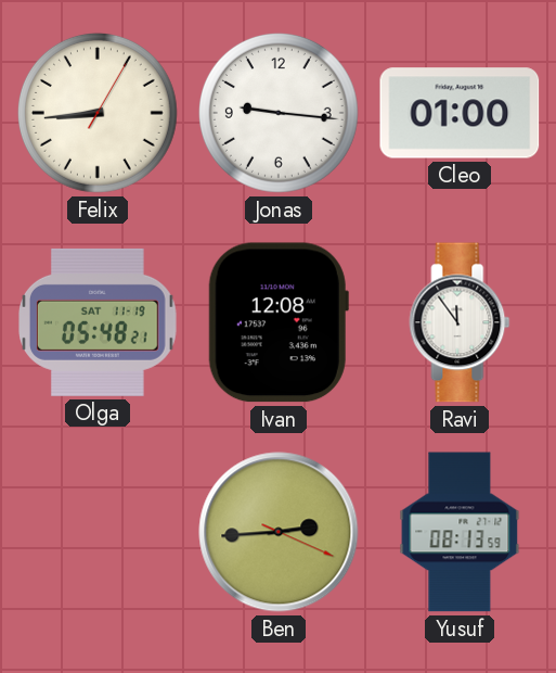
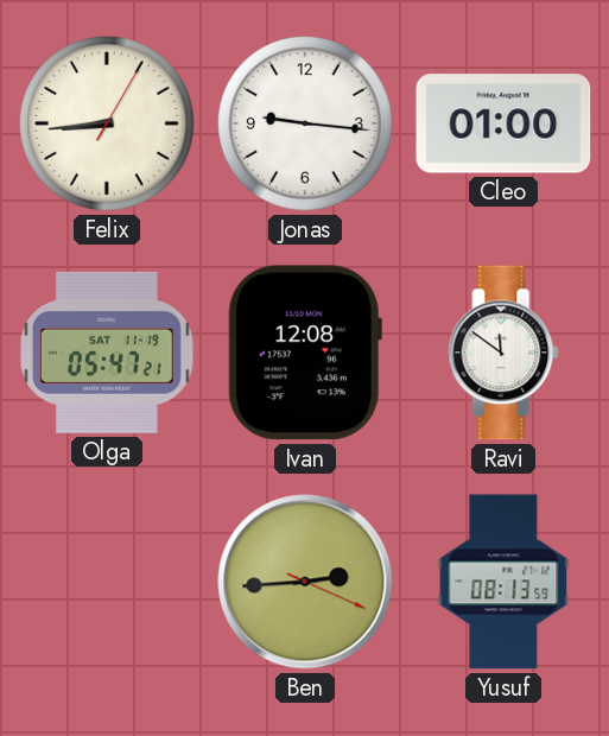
Olga: 05:48 -> 05:47 (108, 353)
Ravi: 11:54 -> 11:51 (503, 353)
